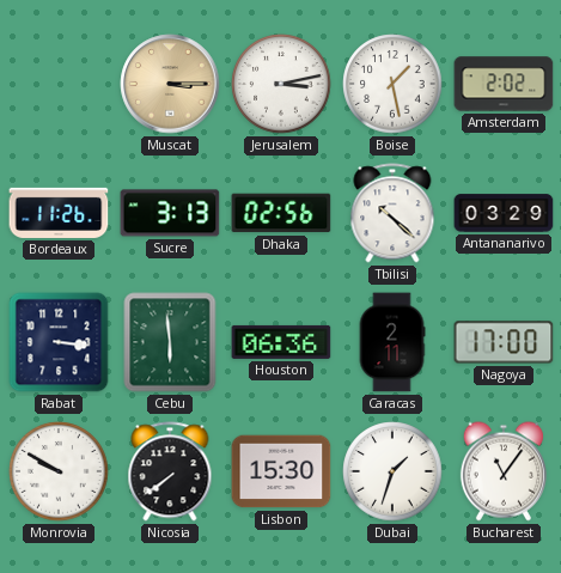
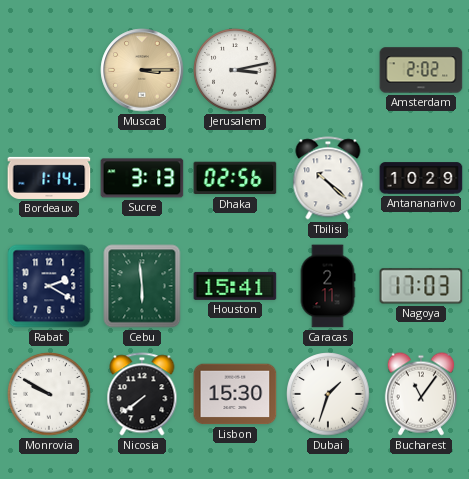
Boise: 1:28 -> none (392, 84)
Bordeaux: 11:26 -> 1:14 (49, 178)
Antananarivo: 03:29 -> 10:29 (421, 178)
Rabat: 3:16 -> 2:20 (49, 286)
Houston: 06:36 -> 15:41 (235, 286)
Nagoya: 17:00 -> 17:03 (421, 286)
